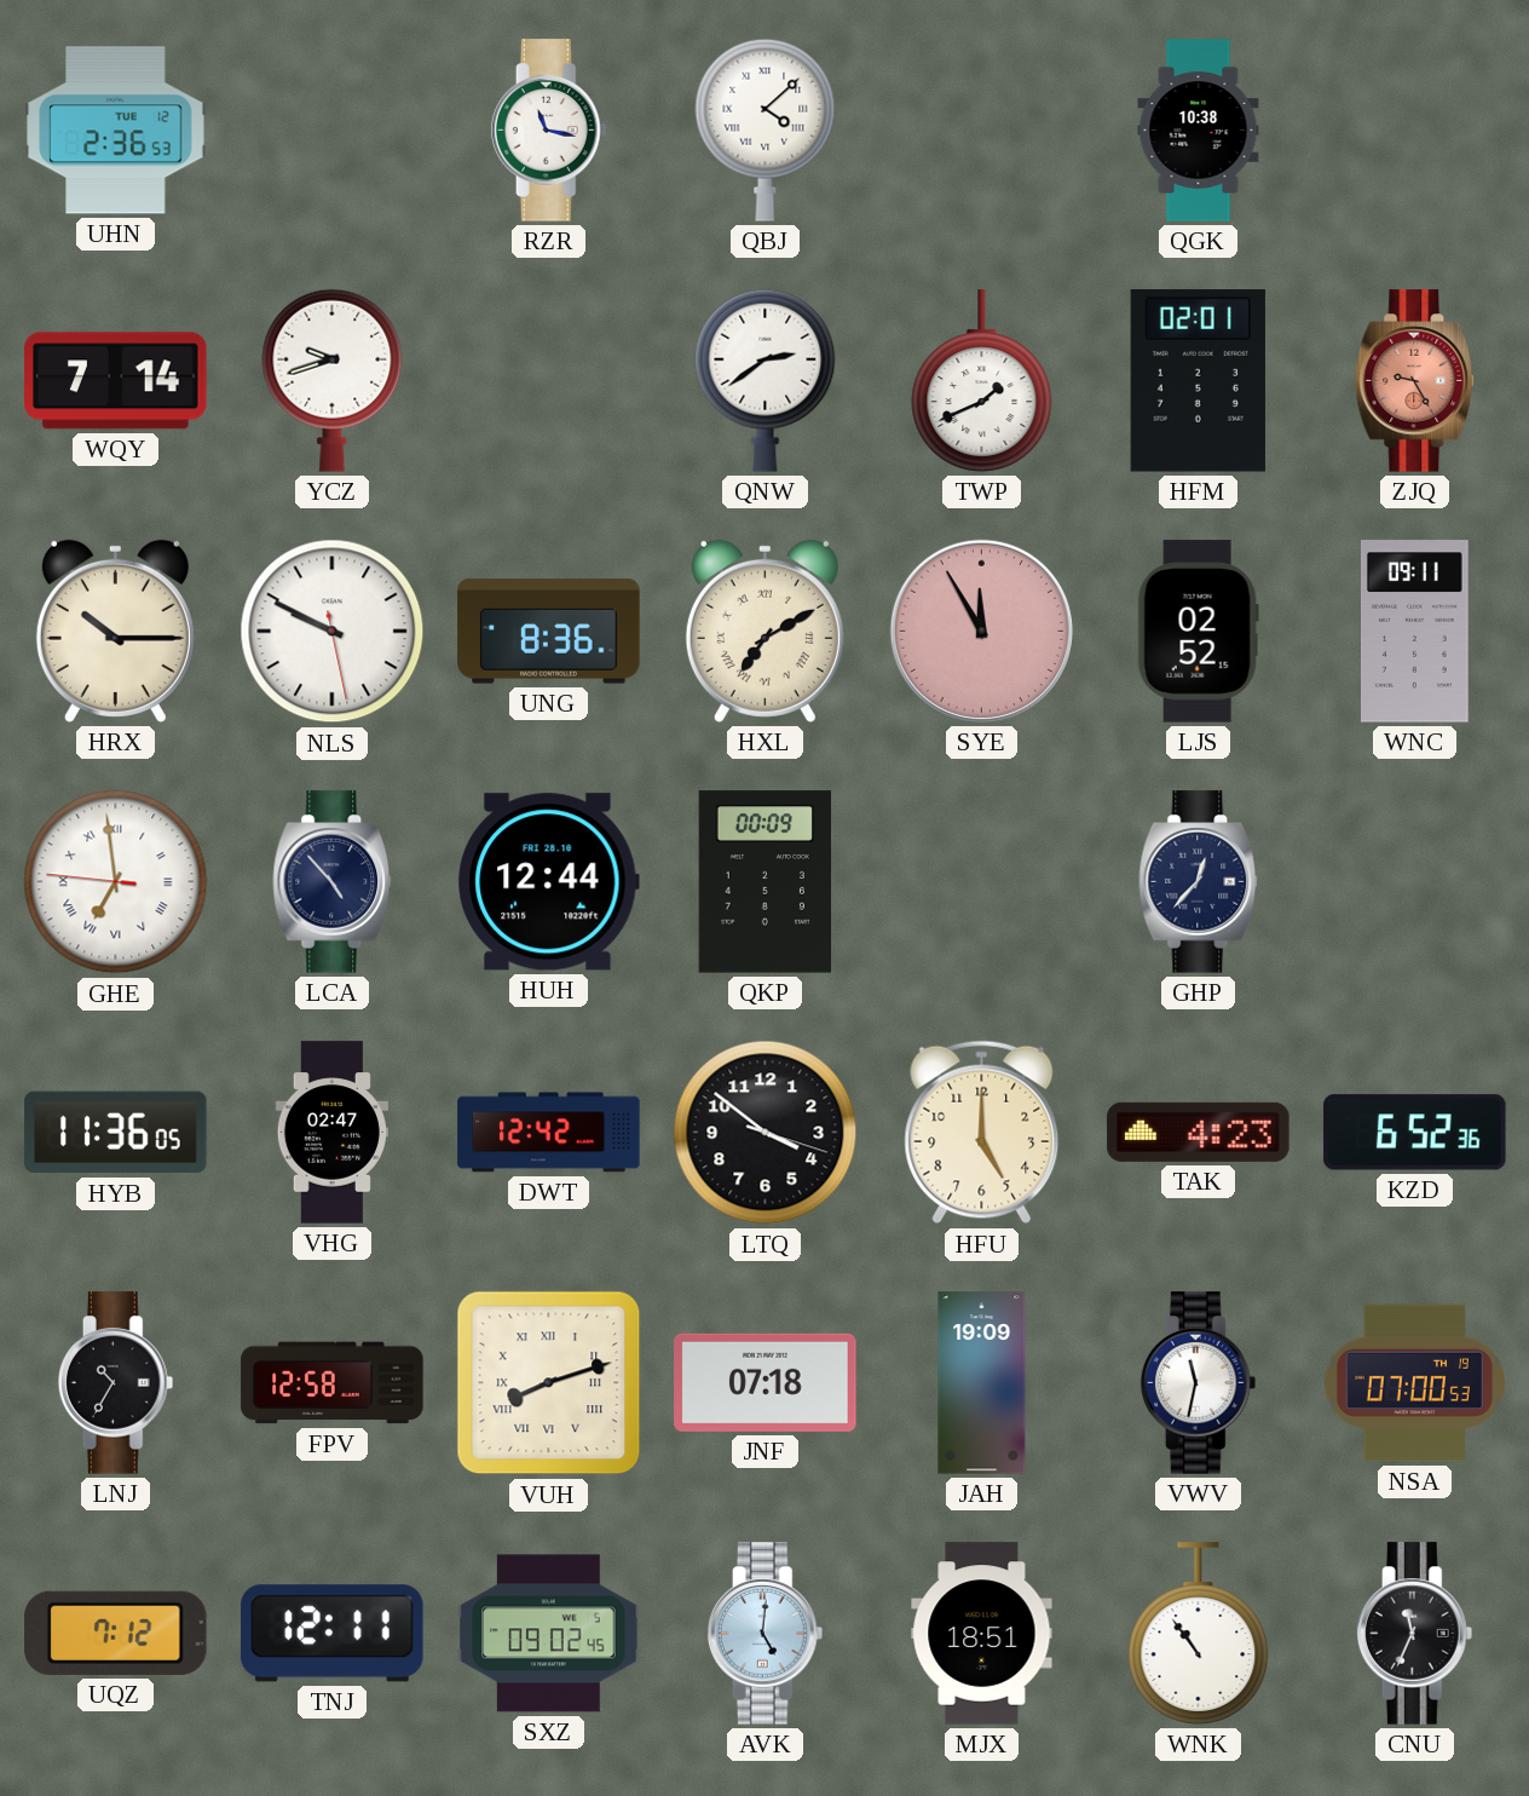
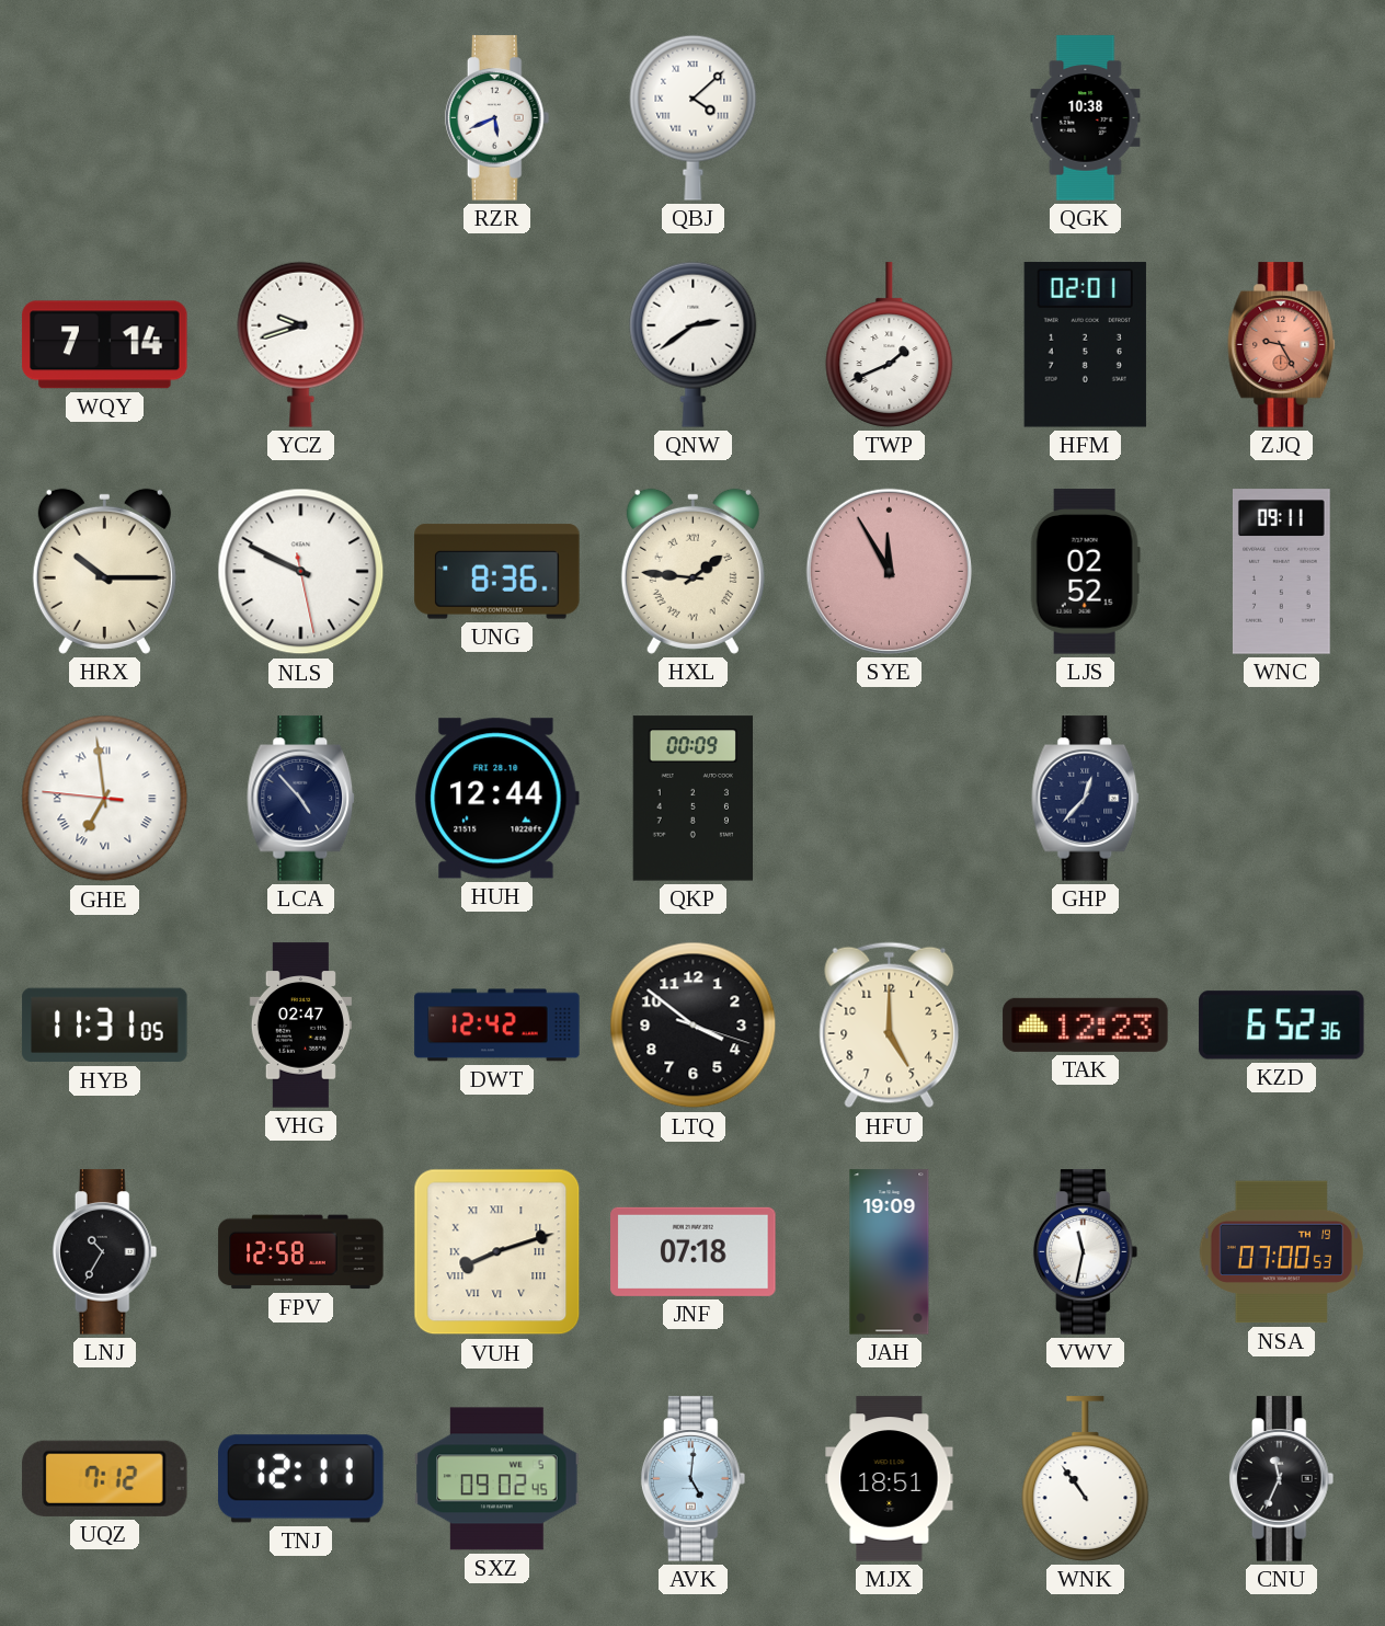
UHN: 2:36 -> none (116, 131)
RZR: 11:17 -> 5:41 (497, 118)
HXL: 7:10 -> 1:46 (692, 571)
HYB: 11:36 -> 11:31 (105, 1026)
TAK: 4:23 -> 12:23 (1086, 1024)
